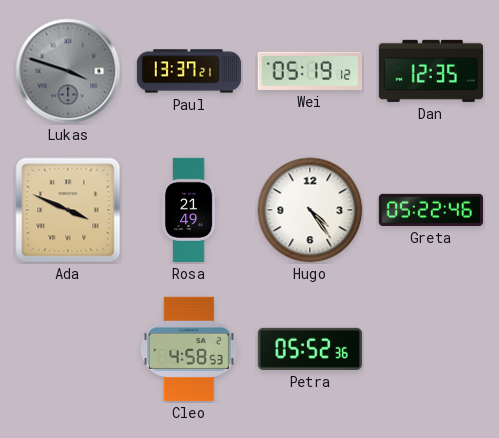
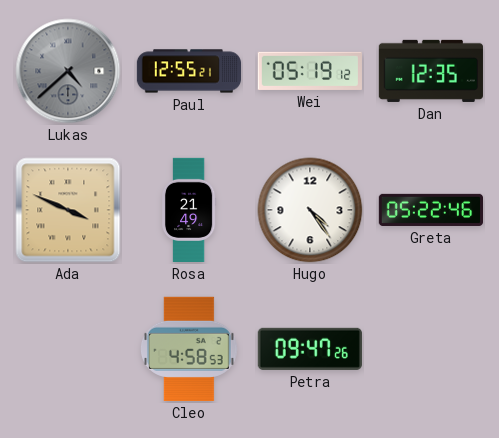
Lukas: 3:48 -> 4:38 (68, 71)
Paul: 13:37 -> 12:55 (189, 71)
Petra: 05:52 -> 09:47 (310, 349)
